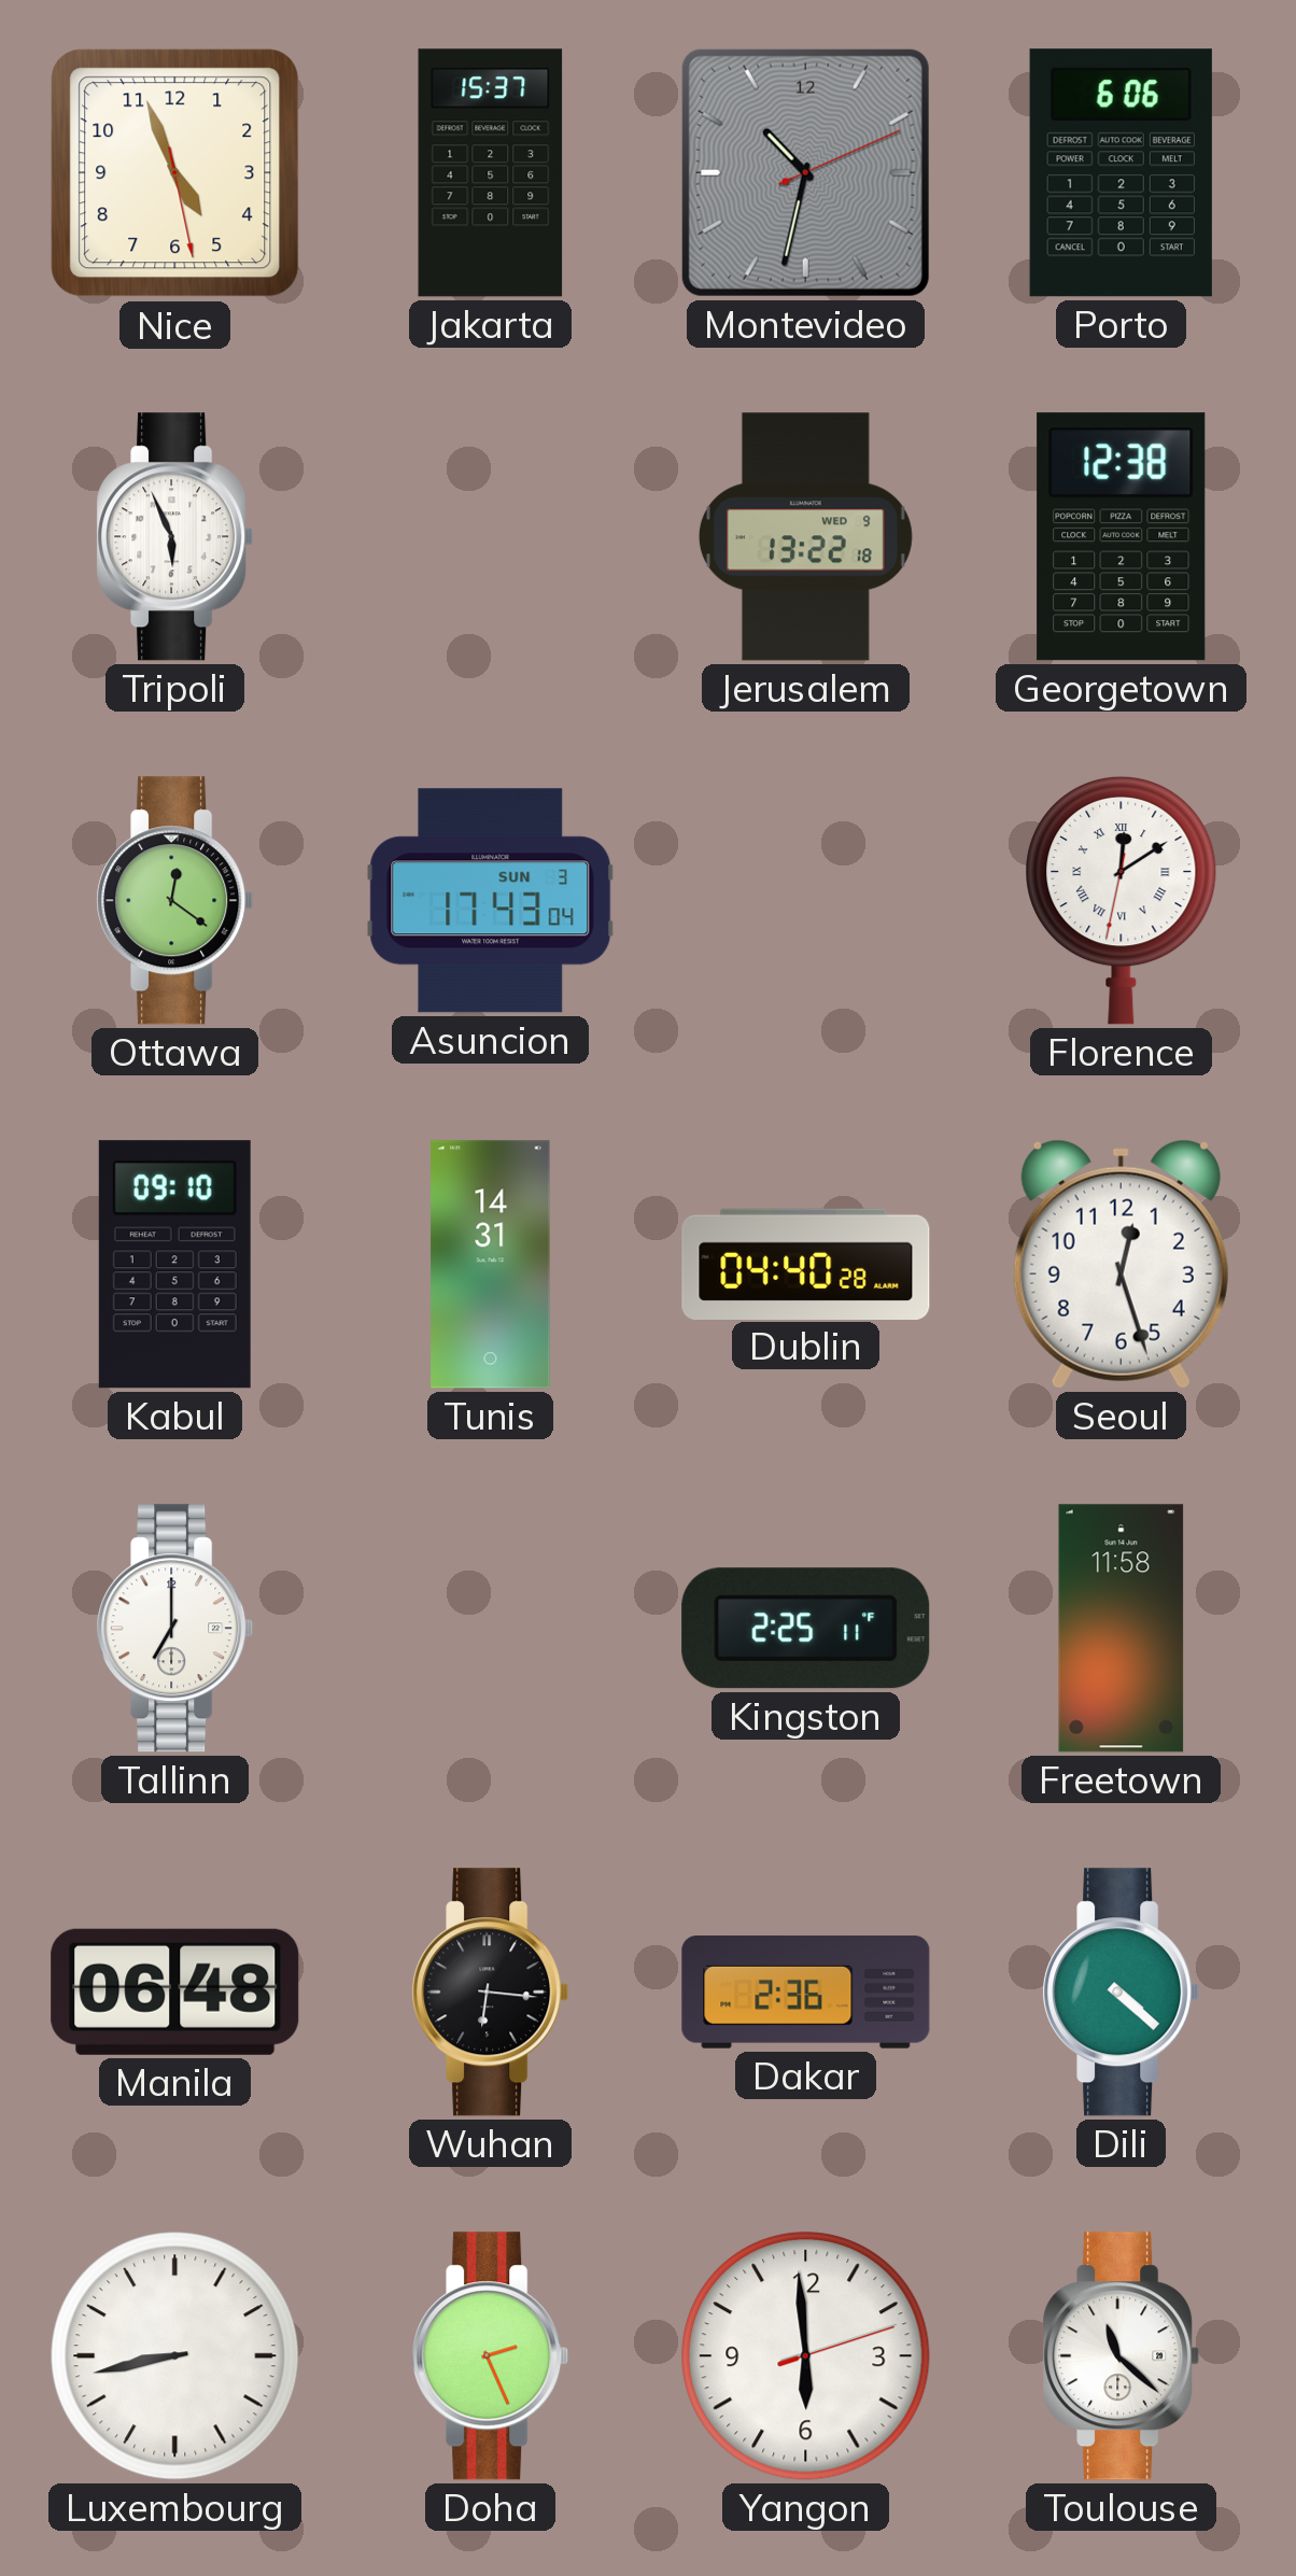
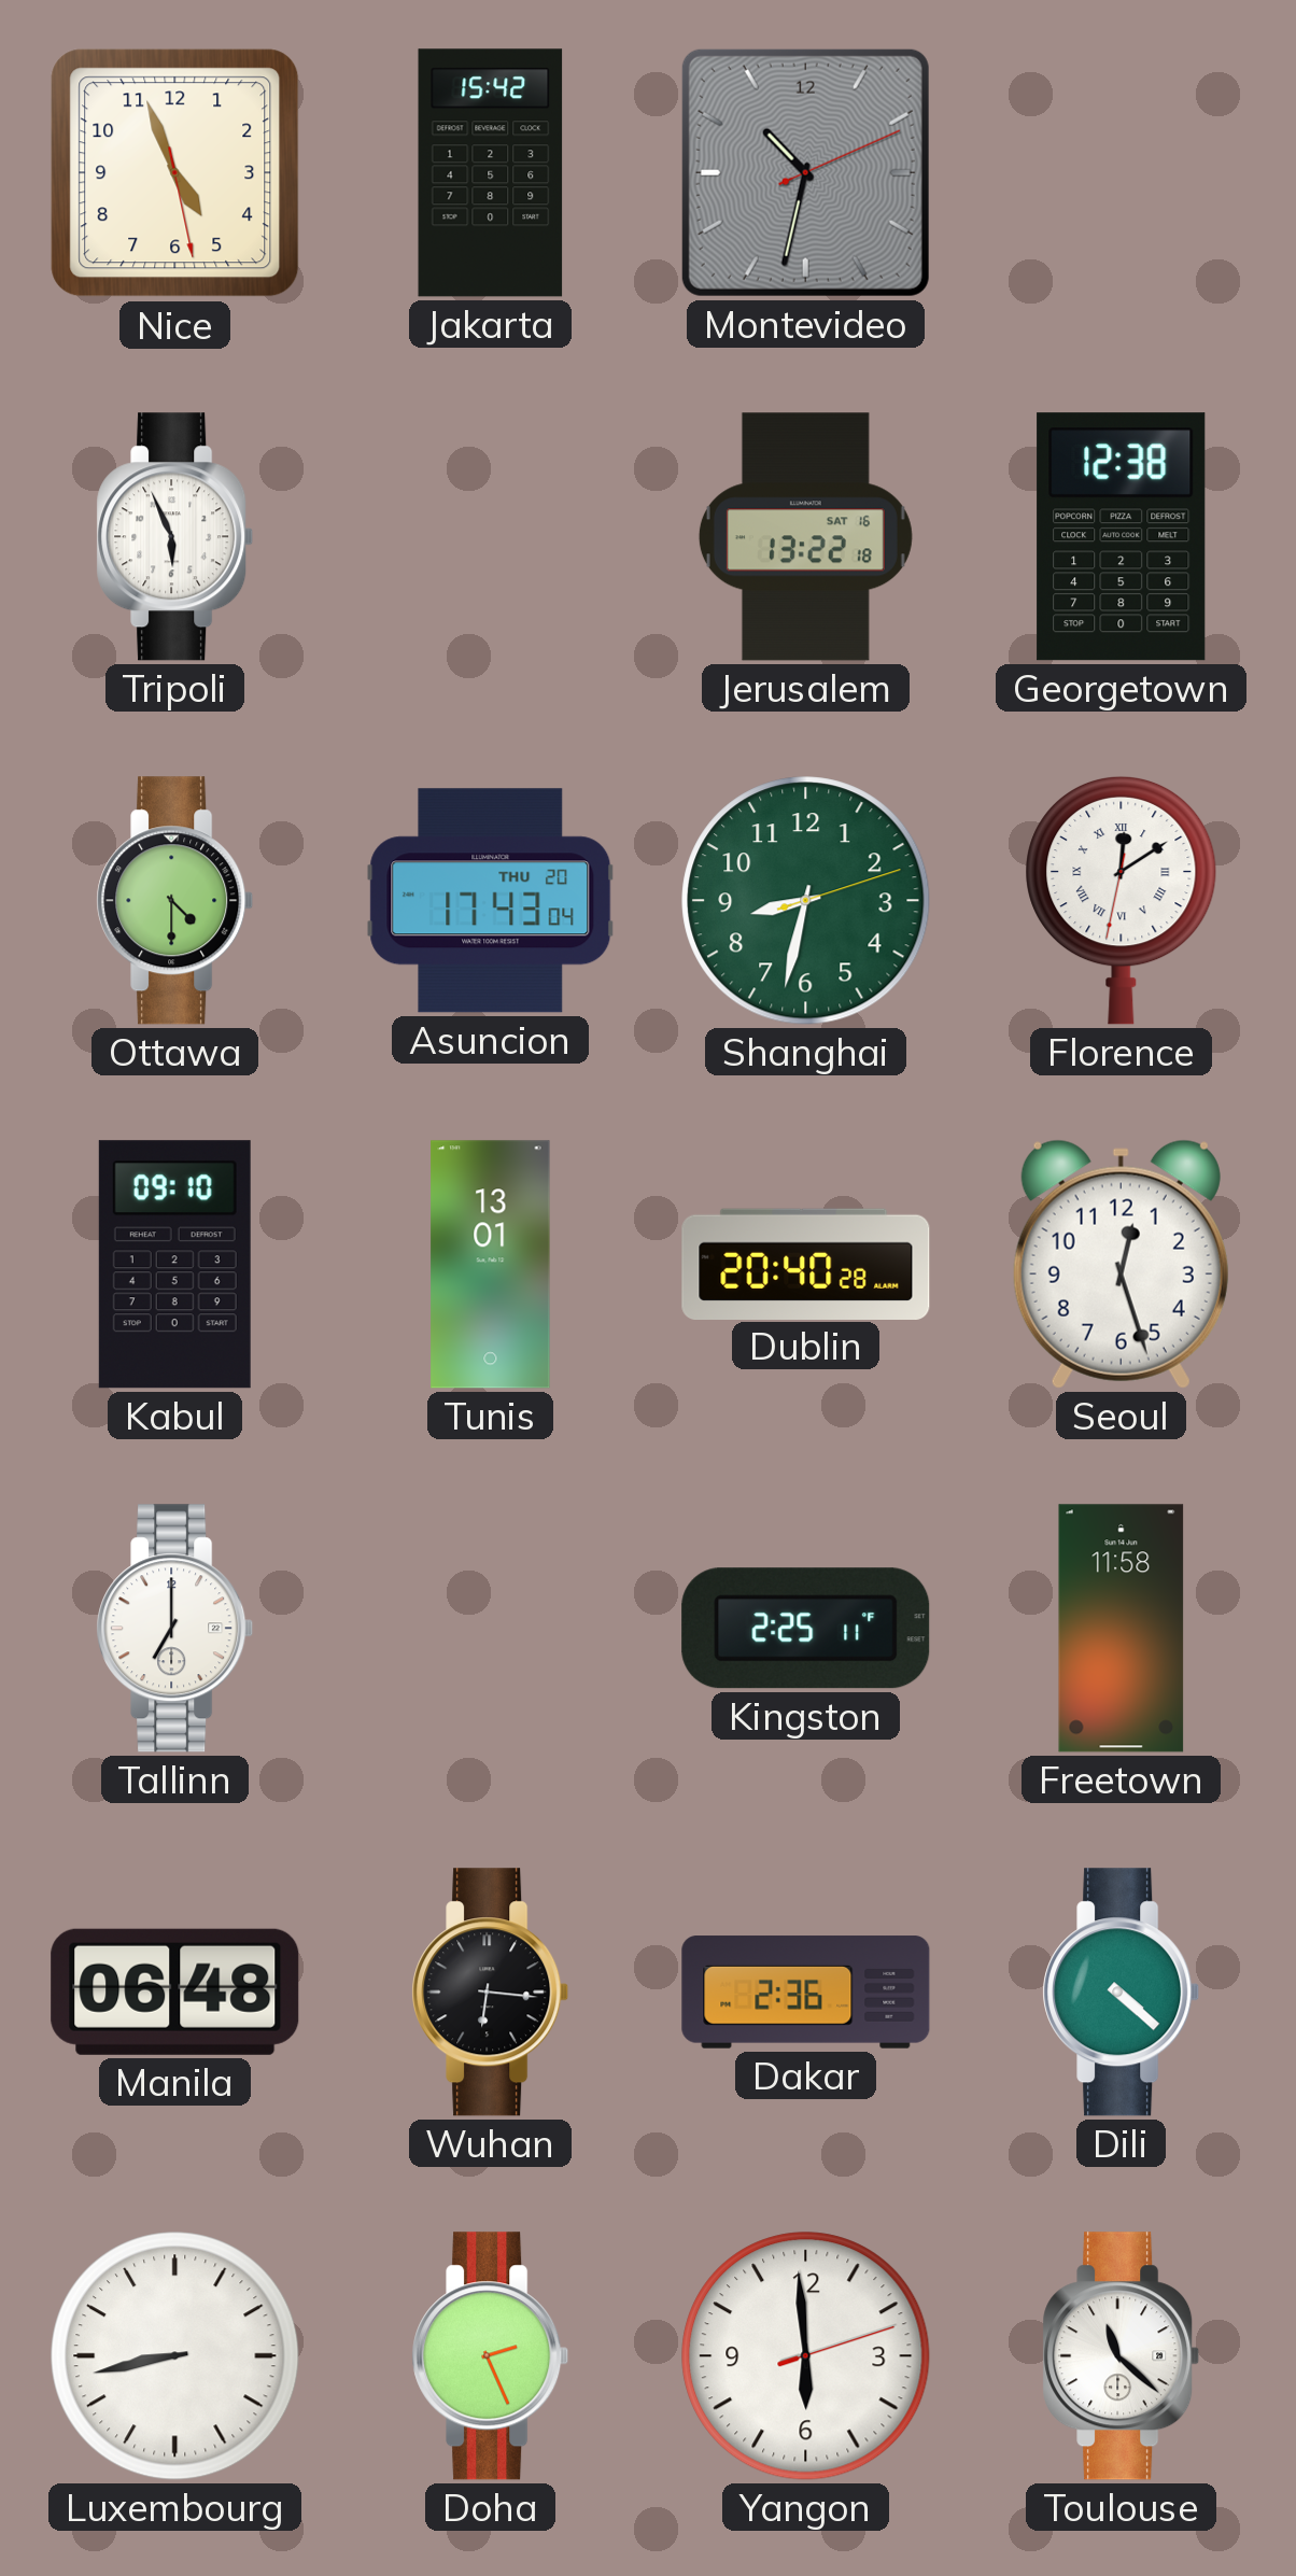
Jakarta: 15:37 -> 15:42 (491, 173)
Porto: 6:06 -> none (1121, 173)
Jerusalem date: WED 9 -> SAT 16 (805, 537)
Ottawa: 12:21 -> 4:30 (175, 901)
Asuncion date: SUN 3 -> THU 20 (491, 901)
Shanghai: none -> 8:32 (806, 901)
Tunis: 14:31 -> 13:01 (491, 1265)
Dublin: 04:40 -> 20:40 (806, 1264)
